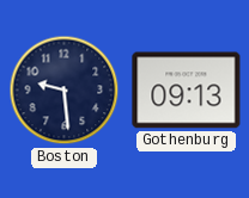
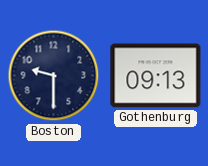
Boston: 9:29 -> 9:30 (54, 76)
